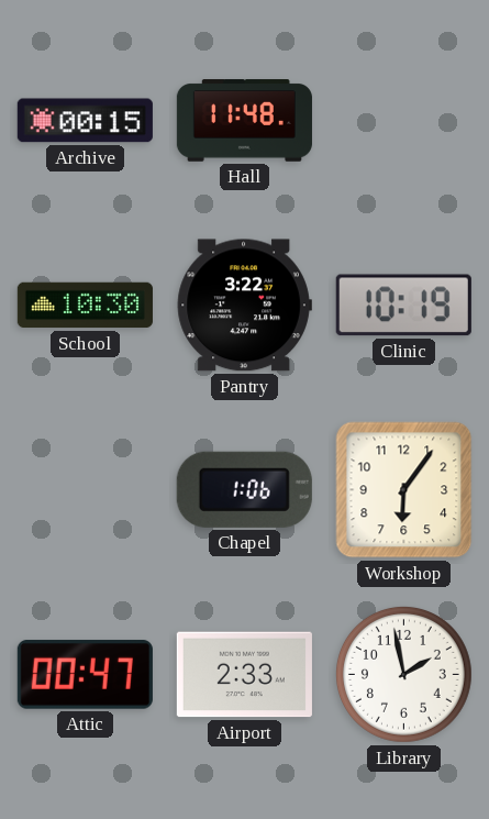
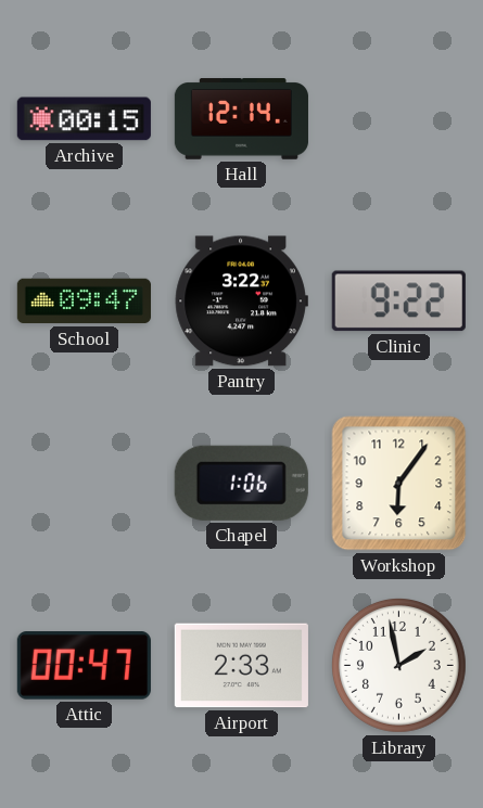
Hall: 11:48 -> 12:14 (241, 119)
School: 10:30 -> 09:47 (84, 302)
Clinic: 10:19 -> 9:22 (398, 302)
